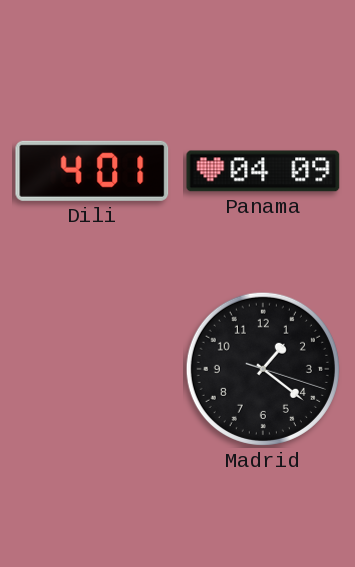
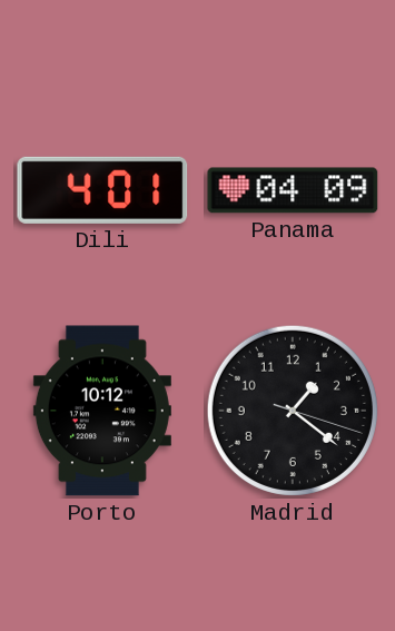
Porto: none -> 10:12 (102, 411)
